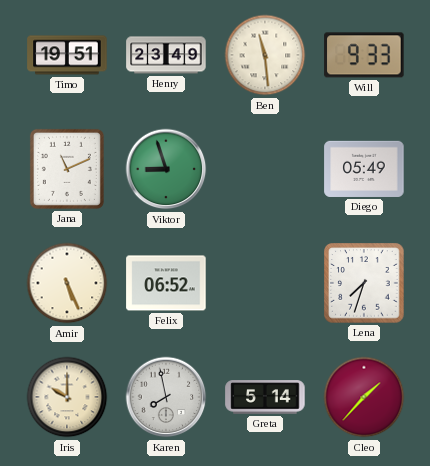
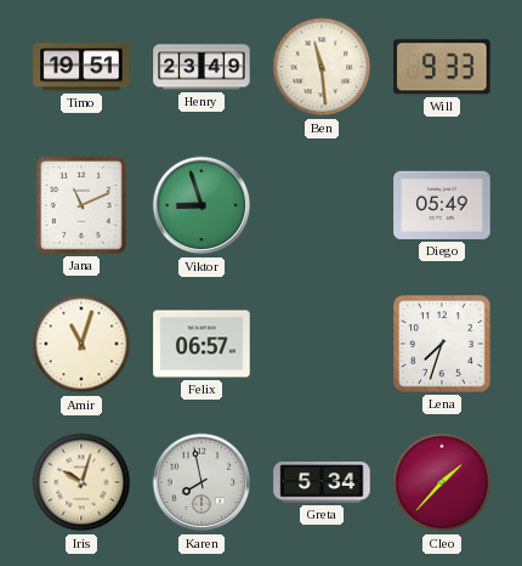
Amir: 5:26 -> 11:03 (81, 344)
Felix: 06:52 -> 06:57 (202, 344)
Iris: 10:00 -> 10:03 (81, 482)
Greta: 5:14 -> 5:34 (322, 482)
